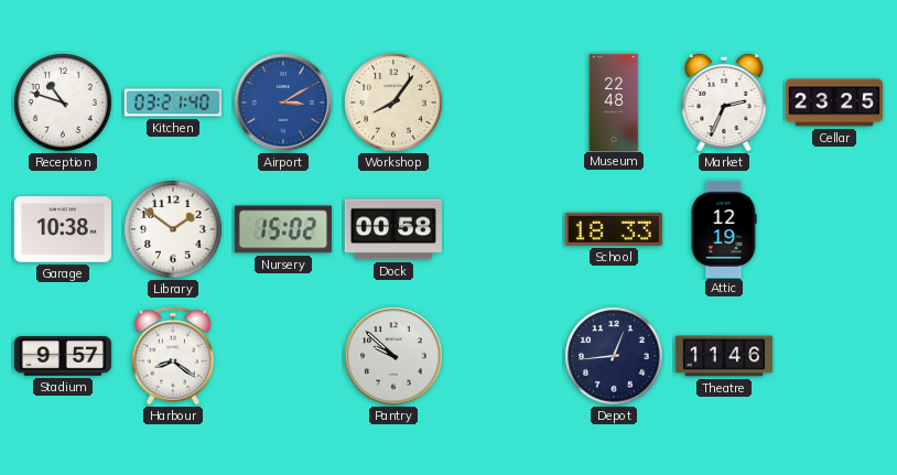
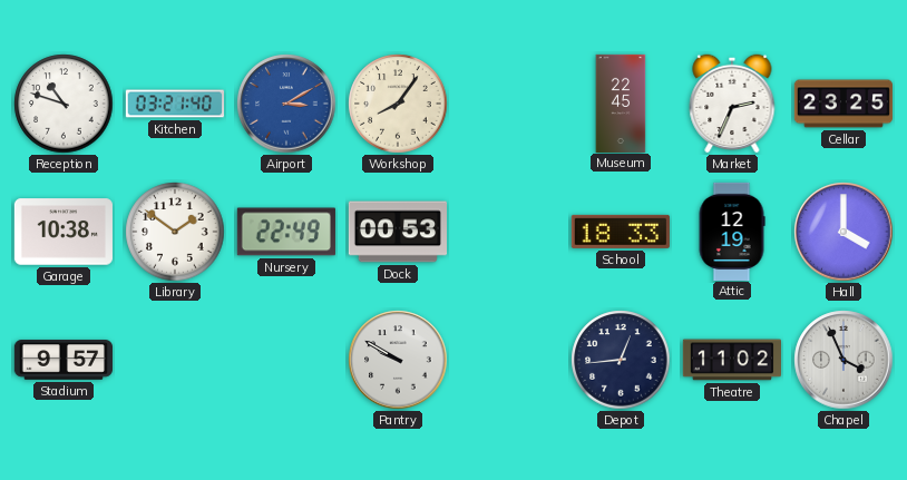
Museum: 22:48 -> 22:45 (621, 102)
Nursery: 15:02 -> 22:49 (286, 232)
Dock: 00:58 -> 00:53 (397, 232)
Hall: none -> 4:00 (843, 232)
Harbour: 8:21 -> none (173, 356)
Pantry: 9:52 -> 9:50 (398, 360)
Theatre: 11:46 -> 11:02 (731, 360)
Chapel: none -> 3:56 (843, 360)
